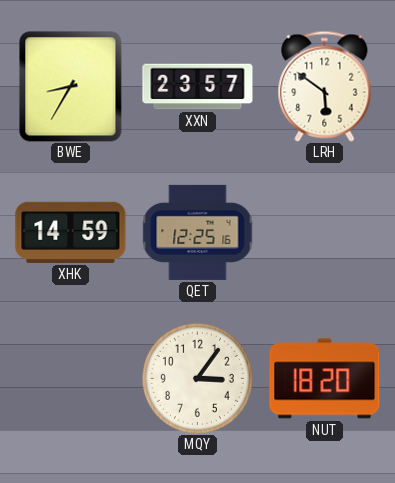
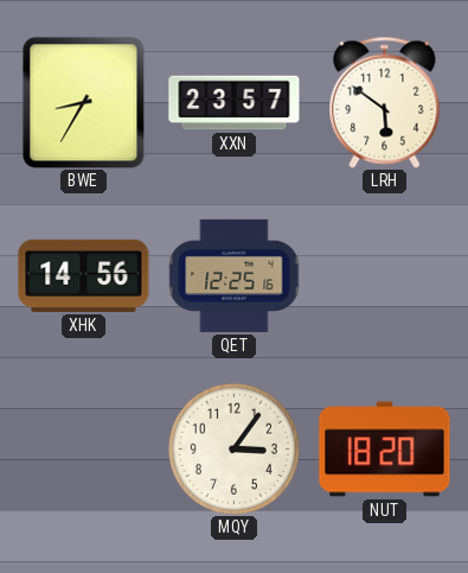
XHK: 14:59 -> 14:56 (84, 275)
